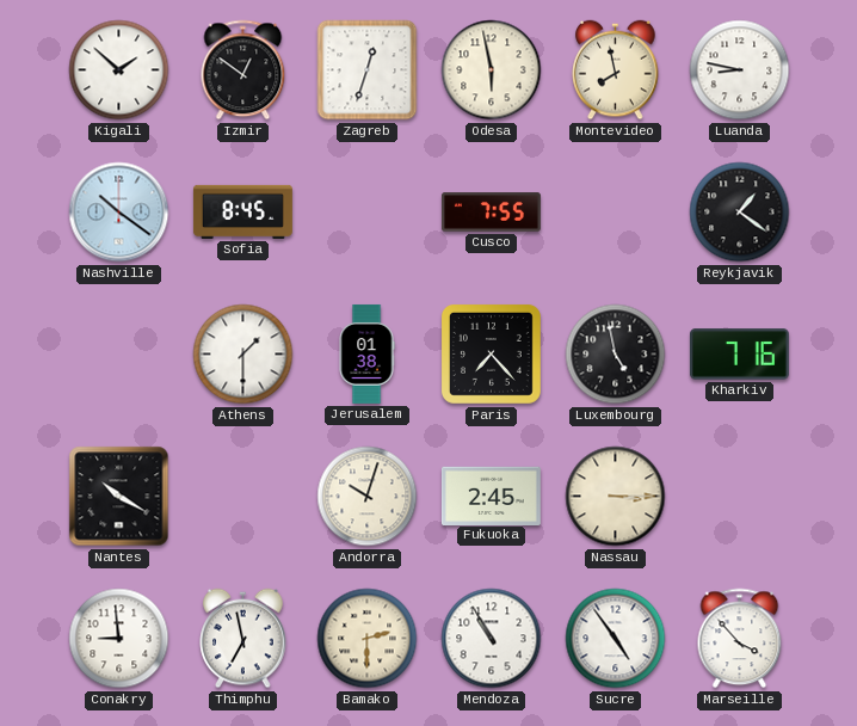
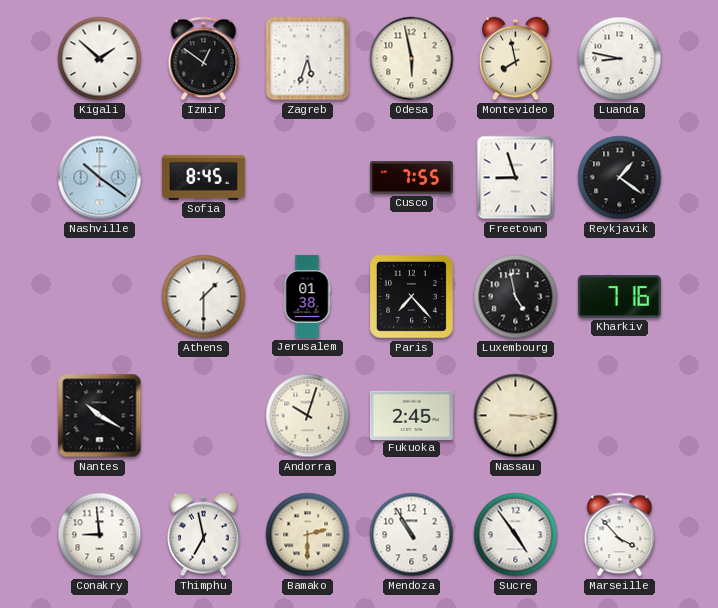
Zagreb: 12:33 -> 5:33 (308, 59)
Freetown: none -> 8:57 (516, 178)
